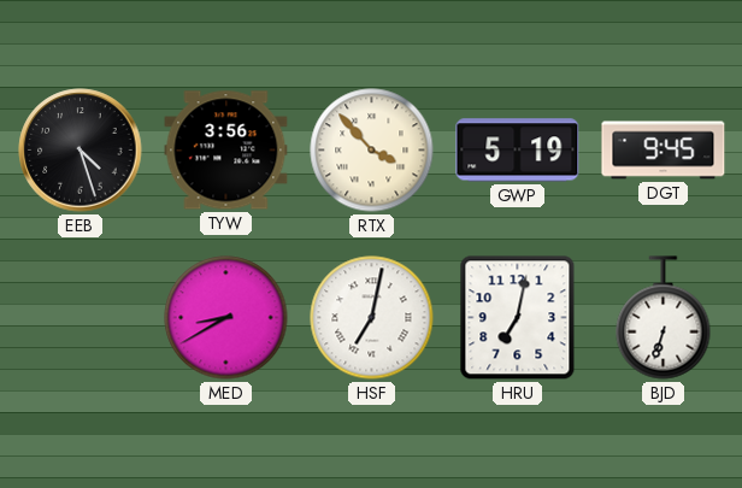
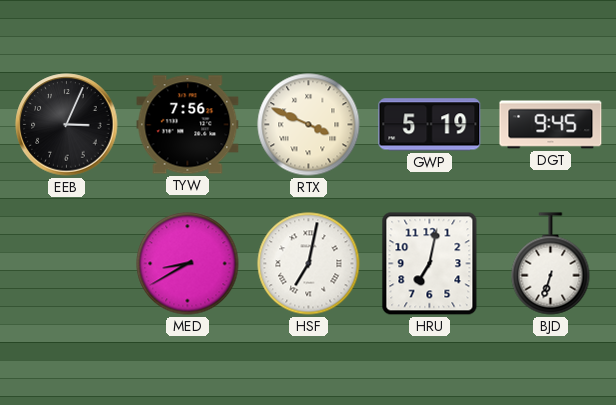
EEB: 4:27 -> 3:04 (67, 125)
TYW: 3:56 -> 7:56 (188, 125)
RTX: 3:53 -> 3:49 (309, 125)
